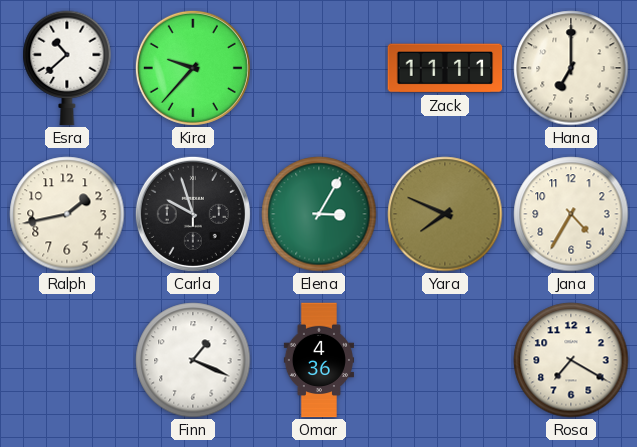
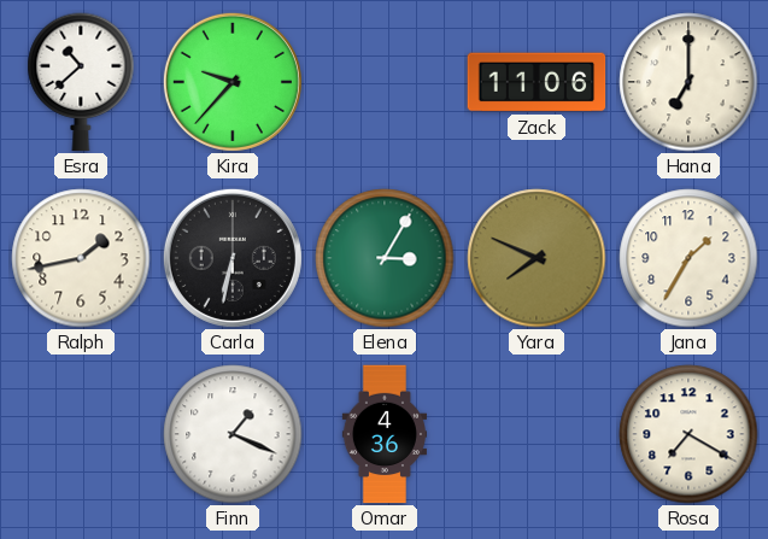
Zack: 11:11 -> 11:06 (537, 82)
Carla: 9:57 -> 6:32 (233, 258)
Jana: 4:35 -> 1:35 (688, 258)
